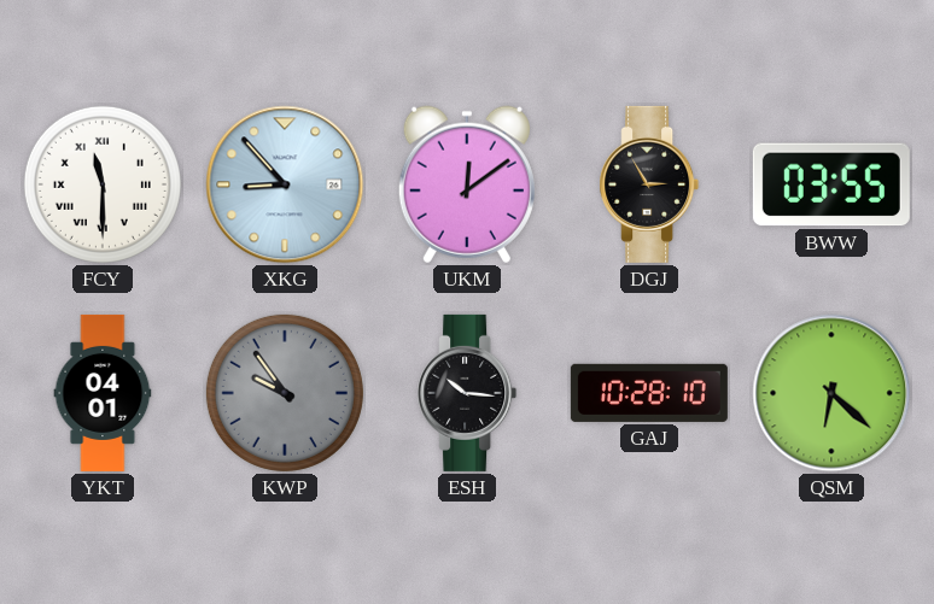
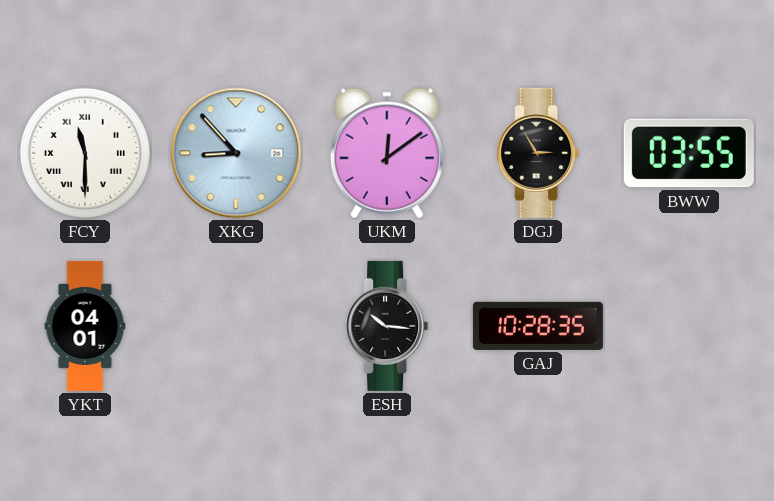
KWP: 9:54 -> none (285, 393)
GAJ: 10:28:10 -> 10:28:35 (538, 326)
QSM: 6:22 -> none (831, 393)
